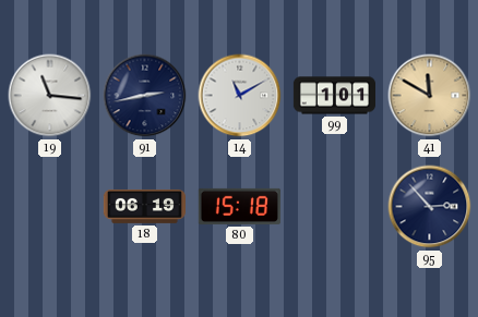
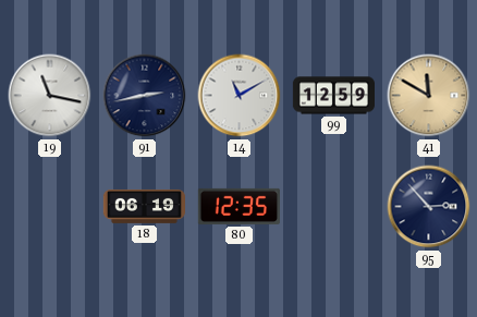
19: 11:16 -> 11:17 (50, 96)
99: 1:01 -> 12:59 (333, 96)
80: 15:18 -> 12:35 (238, 206)
